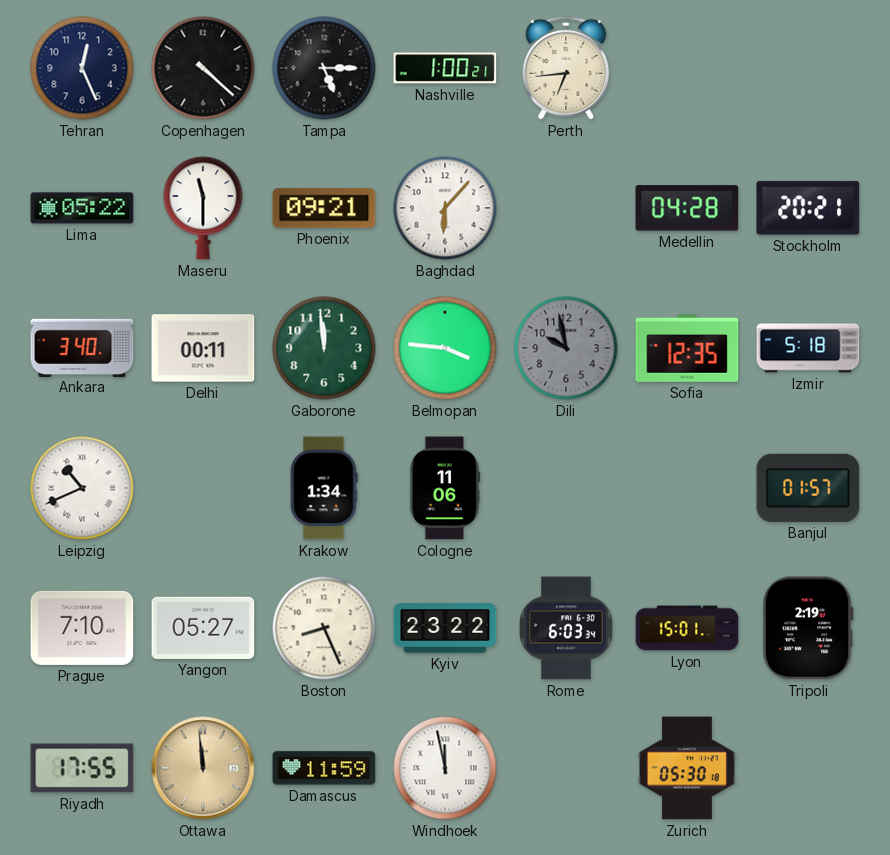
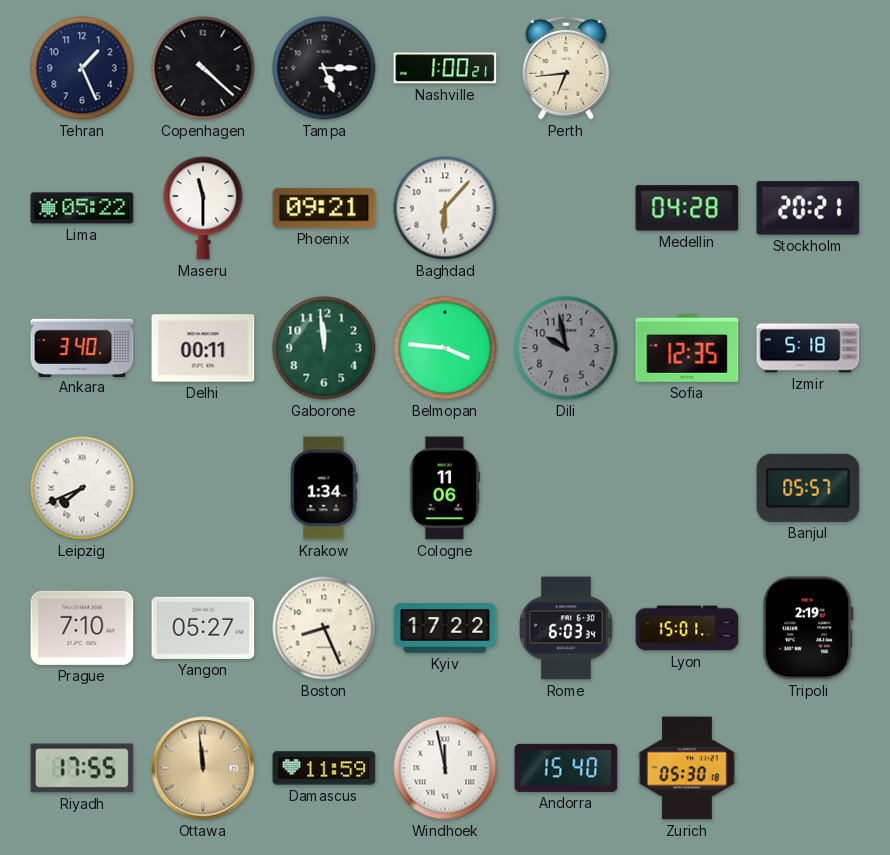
Tehran: 12:26 -> 1:26 (82, 68)
Leipzig: 10:41 -> 7:41 (82, 488)
Banjul: 01:57 -> 05:57 (808, 488)
Kyiv: 23:22 -> 17:22 (445, 628)
Andorra: none -> 15:40 (566, 768)
